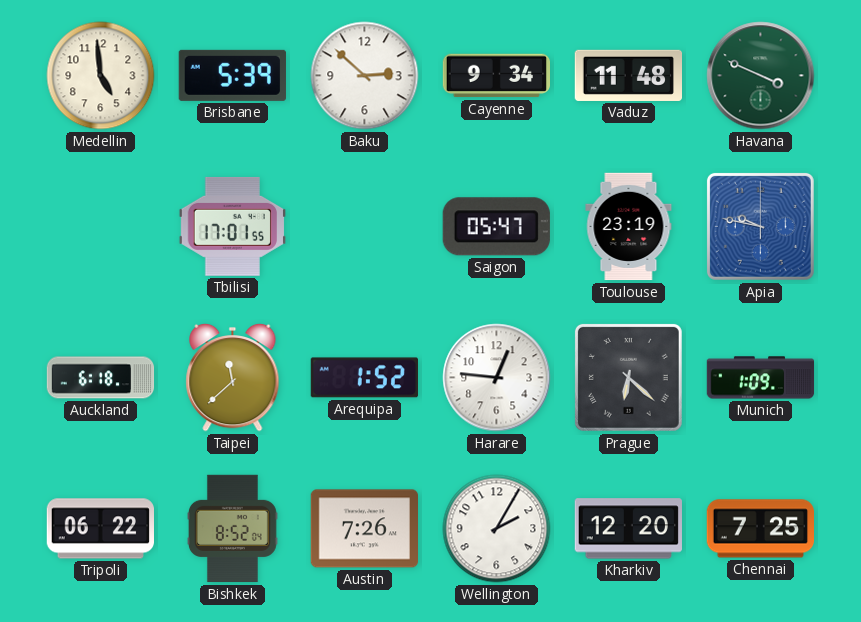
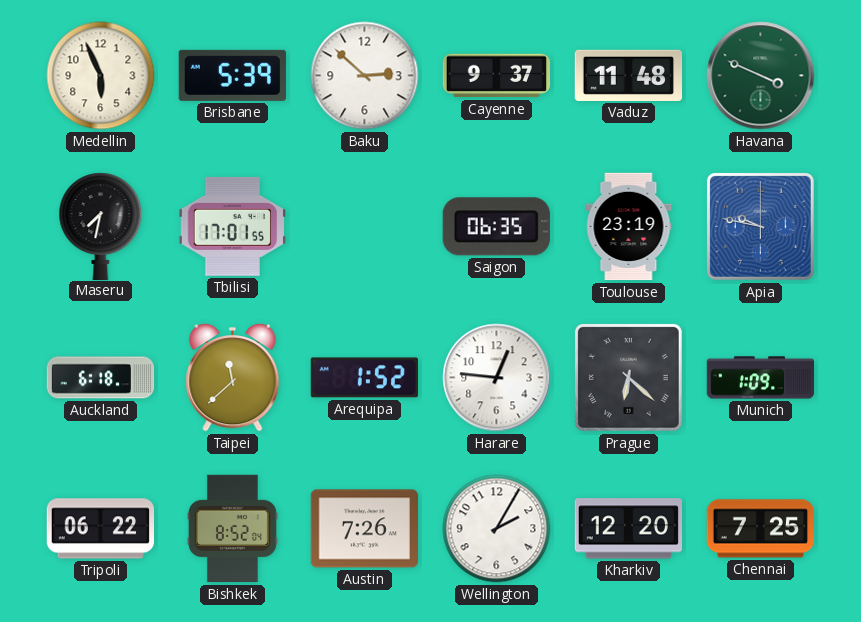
Medellin: 4:59 -> 5:56 (101, 76)
Cayenne: 9:34 -> 9:37 (496, 76)
Maseru: none -> 7:32 (101, 226)
Saigon: 05:47 -> 06:35 (496, 227)
